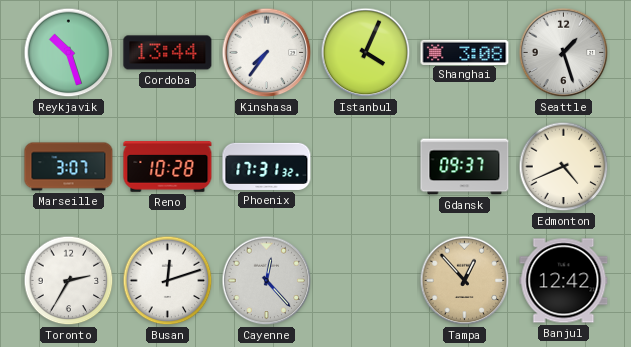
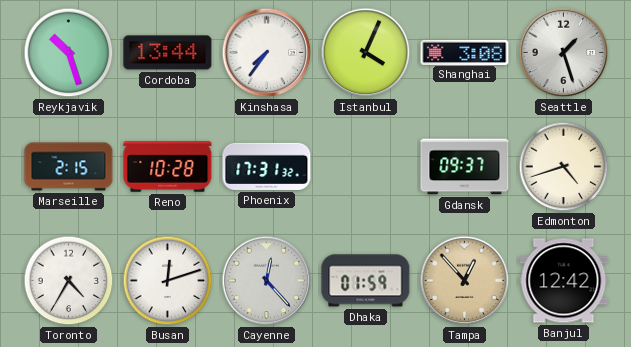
Marseille: 3:07 -> 2:15 (69, 167)
Edmonton: 4:41 -> 4:42 (564, 167)
Toronto: 2:35 -> 4:35 (69, 281)
Dhaka: none -> 01:59 (366, 281)
